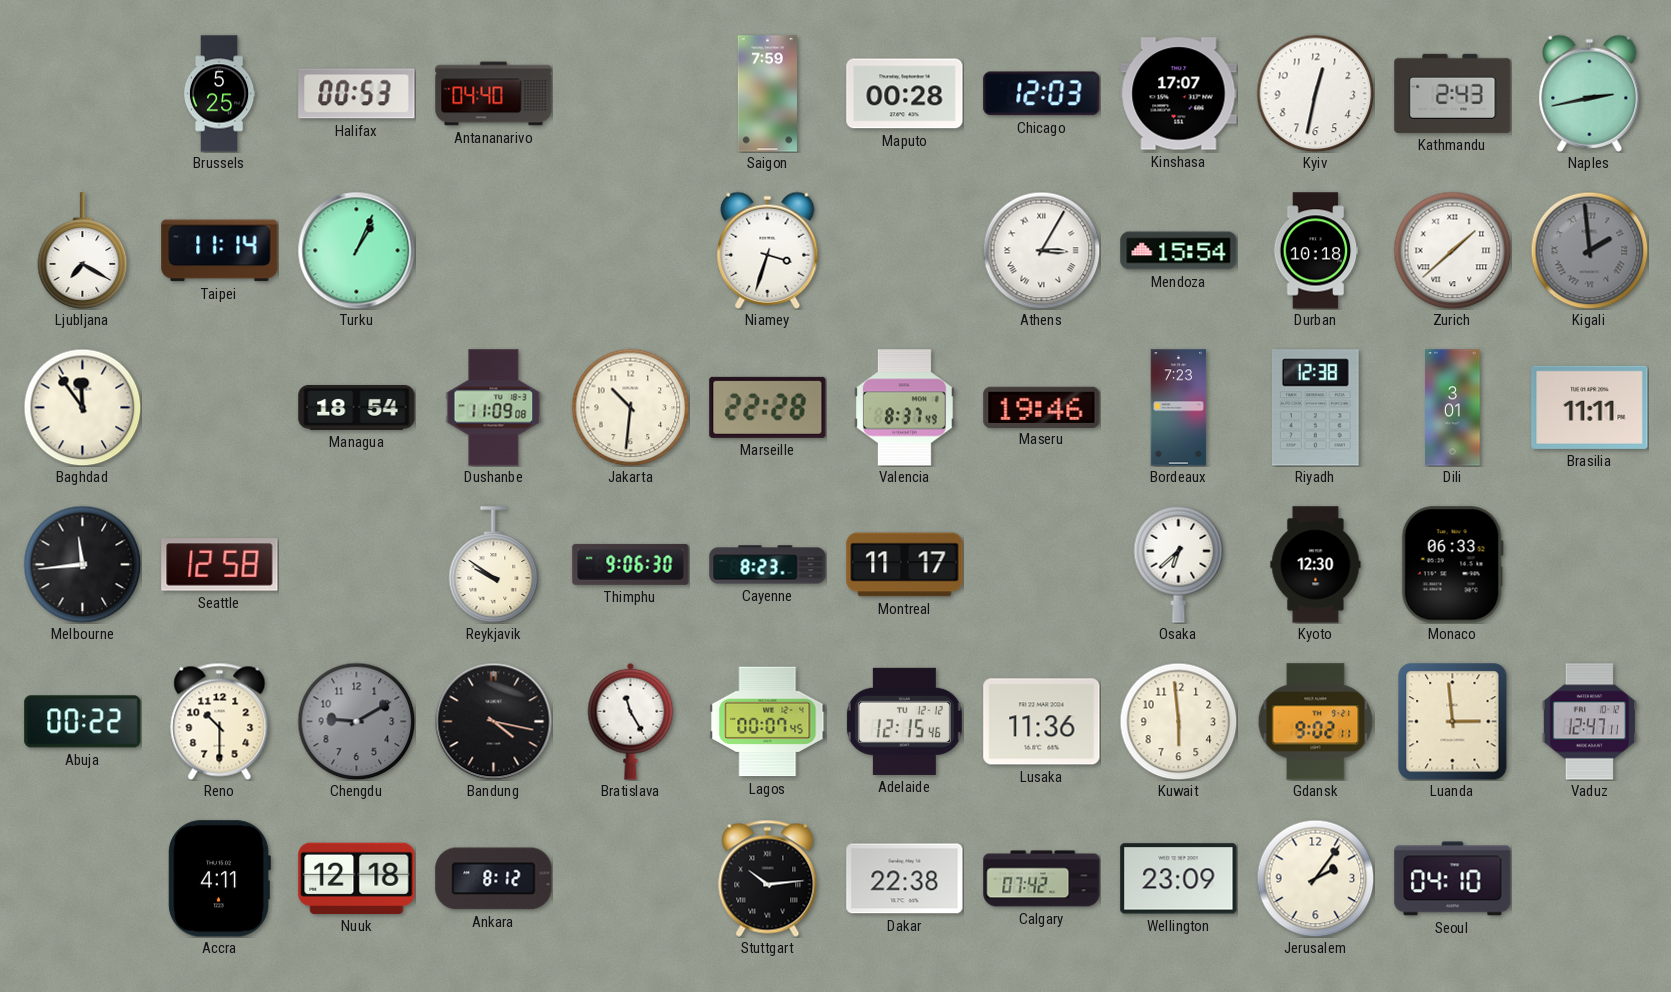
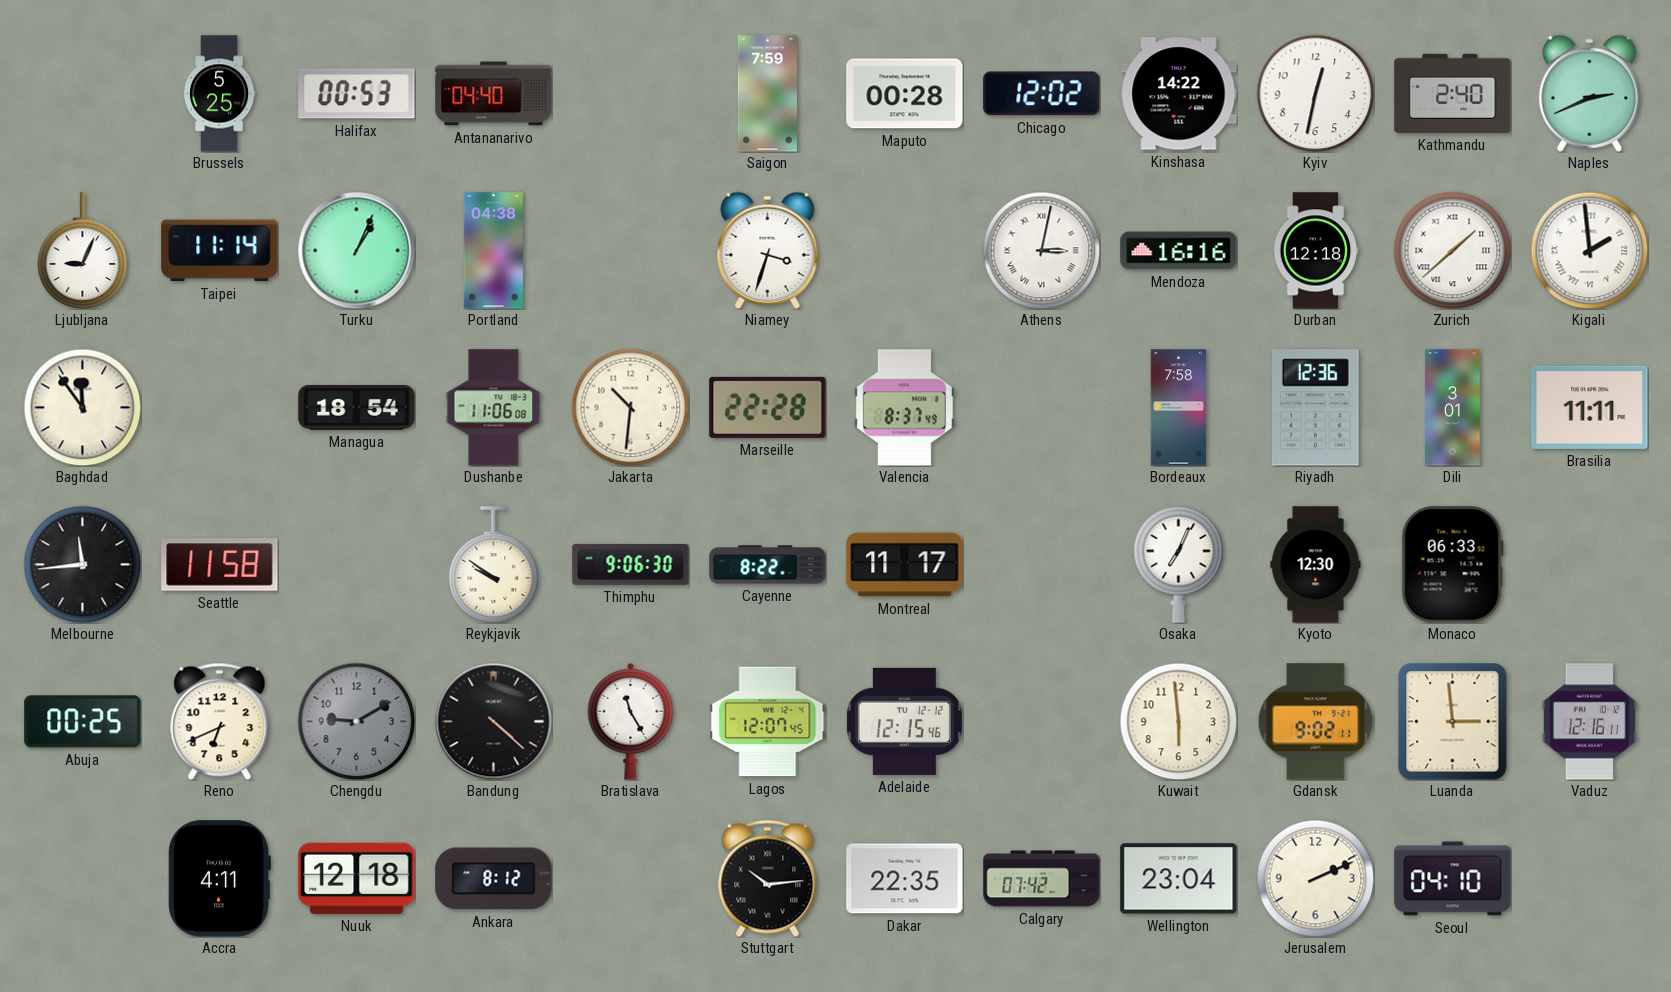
Chicago: 12:03 -> 12:02 (1042, 94)
Kinshasa: 17:07 -> 14:22 (1179, 94)
Kathmandu: 2:43 -> 2:40 (1453, 93)
Naples: 2:43 -> 2:41 (1590, 93)
Ljubljana: 7:20 -> 9:04 (83, 251)
Portland: none -> 04:38 (493, 251)
Athens: 3:05 -> 3:02 (1041, 250)
Mendoza: 15:54 -> 16:16 (1179, 251)
Durban: 10:18 -> 12:18 (1316, 251)
Kigali dial: grey -> white (1589, 250)
Dushanbe: 11:09 -> 11:06 (494, 408)
Maseru: 19:46 -> none (1042, 407)
Bordeaux: 7:23 -> 7:58 (1179, 408)
Riyadh: 12:38 -> 12:36 (1315, 408)
Seattle: 12:58 -> 11:58 (220, 565)
Cayenne: 8:23 -> 8:22 (768, 565)
Osaka: 6:38 -> 7:04 (1179, 564)
Abuja: 00:22 -> 00:25 (83, 722)
Reno: 10:30 -> 6:41 (220, 721)
Bandung: 4:17 -> 4:22 (493, 721)
Lagos: 00:07 -> 12:07 (768, 722)
Lusaka: 11:36 -> none (1042, 722)
Vaduz: 12:47 -> 12:16 (1589, 722)
Dakar: 22:38 -> 22:35 (905, 879)
Wellington: 23:09 -> 23:04 (1179, 879)
Jerusalem: 2:06 -> 2:11 (1315, 878)
